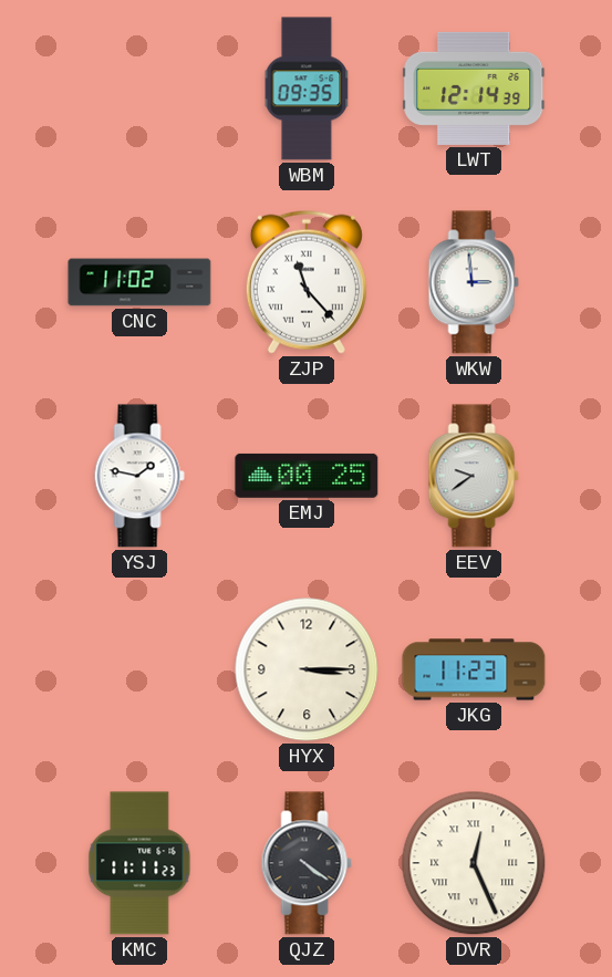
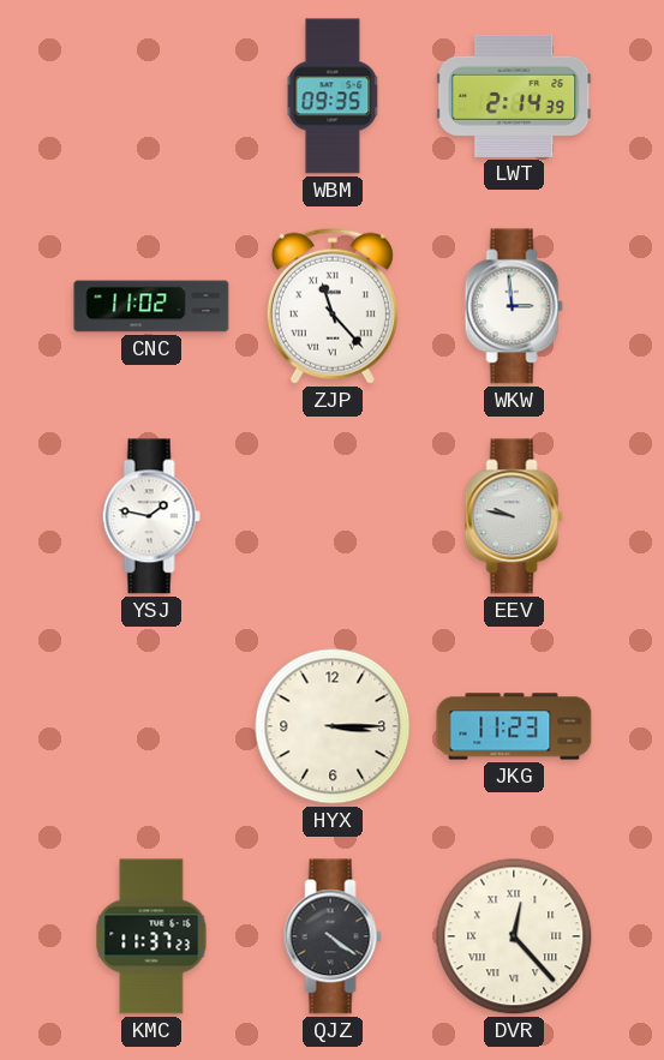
LWT: 12:14 -> 2:14 (514, 96)
EMJ: 00:25 -> none (307, 476)
EEV: 9:39 -> 9:47 (514, 516)
KMC: 11:11 -> 11:37 (151, 936)
DVR: 12:26 -> 12:23 (514, 936)
